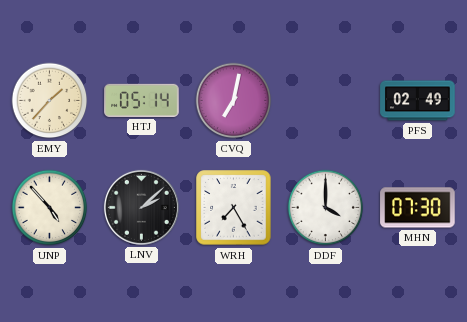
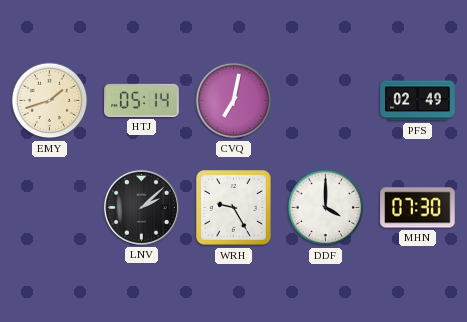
EMY: 1:37 -> 1:42 (50, 101)
UNP: 4:53 -> none (50, 208)
WRH: 7:25 -> 9:25 (234, 208)
